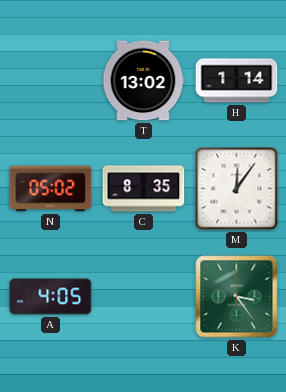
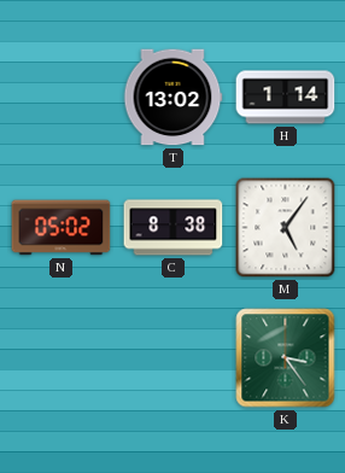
C: 8:35 -> 8:38 (174, 228)
M: 12:06 -> 5:06 (286, 228)
A: 4:05 -> none (51, 297)
